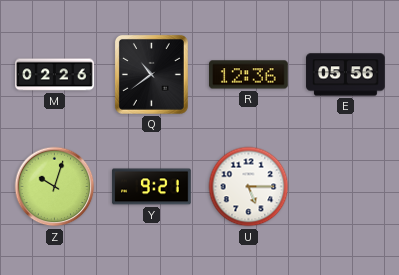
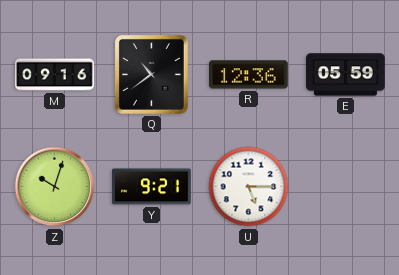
M: 02:26 -> 09:16 (55, 75)
E: 05:56 -> 05:59 (346, 75)
